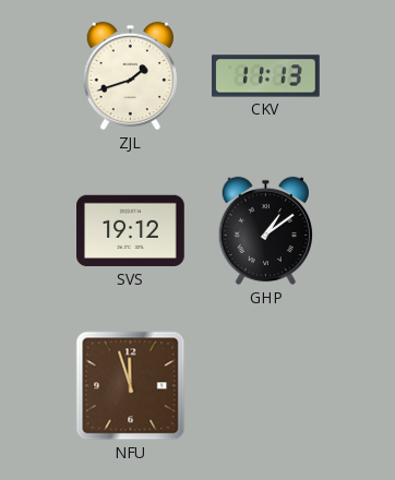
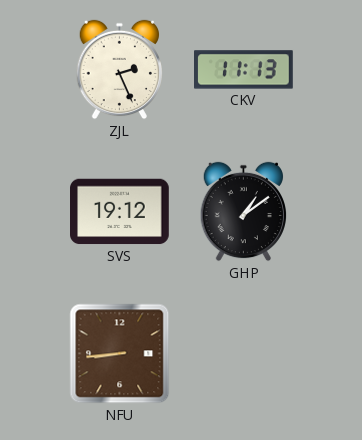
ZJL: 1:42 -> 2:26 (119, 70)
NFU: 11:57 -> 8:44 (120, 354)
